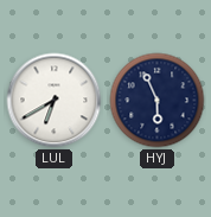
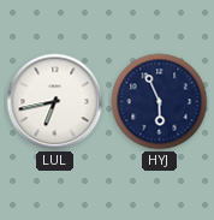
LUL: 6:40 -> 6:43 (55, 102)
